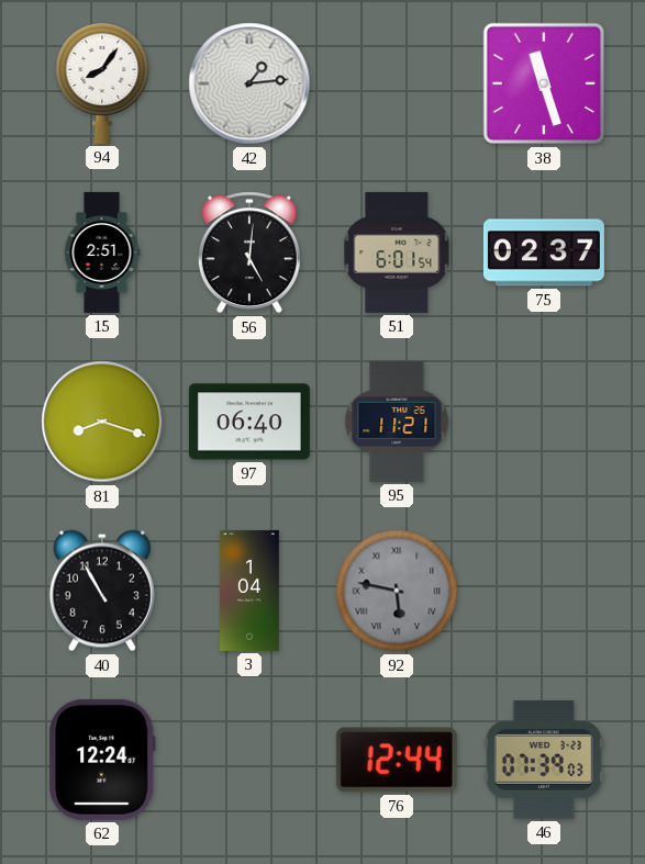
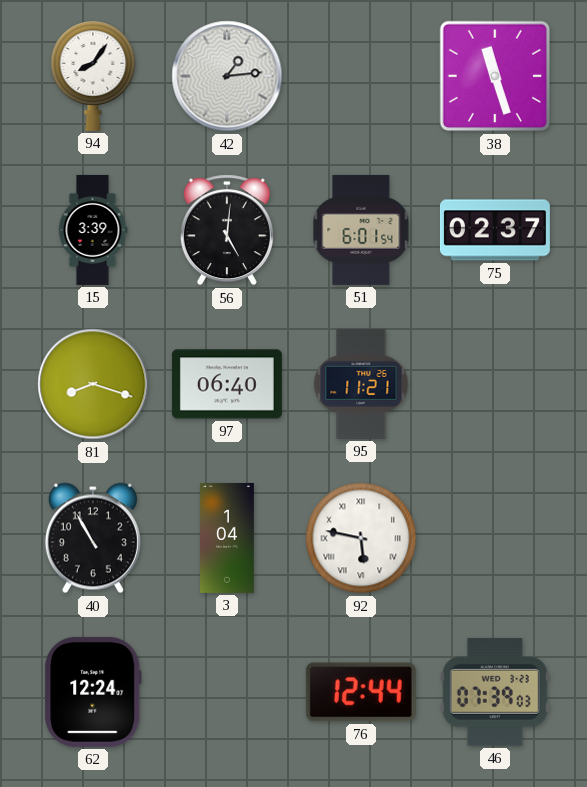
15: 2:51 -> 3:39 (93, 230)
92 dial: grey -> white (361, 538)
